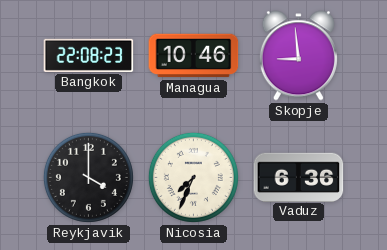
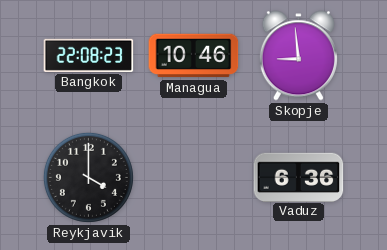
Nicosia: 7:34 -> none (193, 177)
